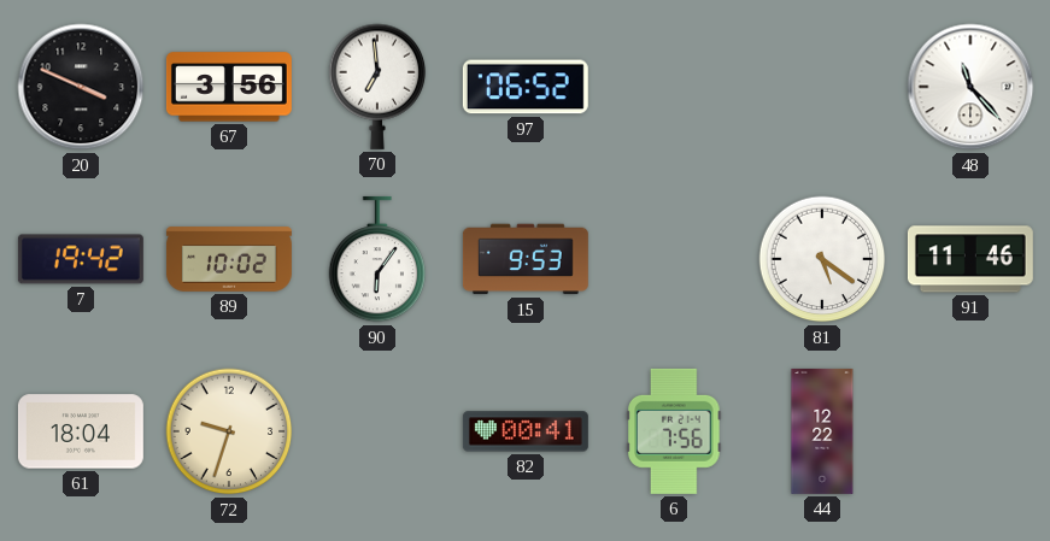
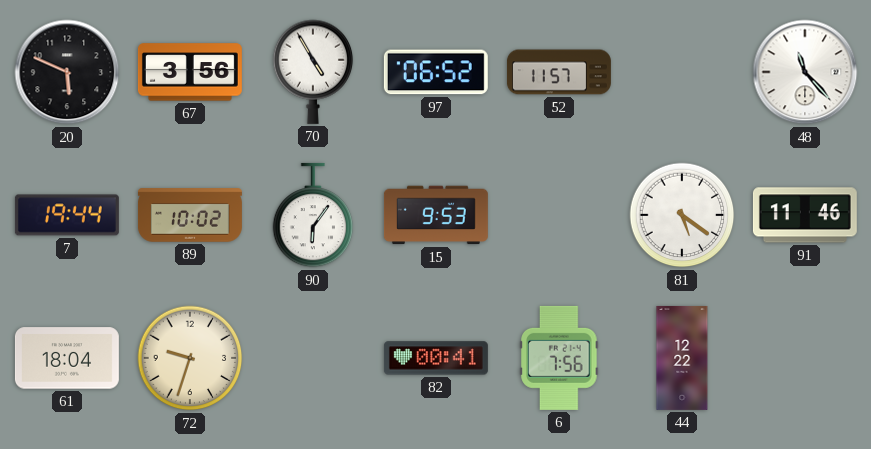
20: 3:49 -> 5:49 (67, 72)
70: 6:59 -> 4:55 (313, 72)
52: none -> 11:57 (559, 72)
7: 19:42 -> 19:44 (67, 215)
